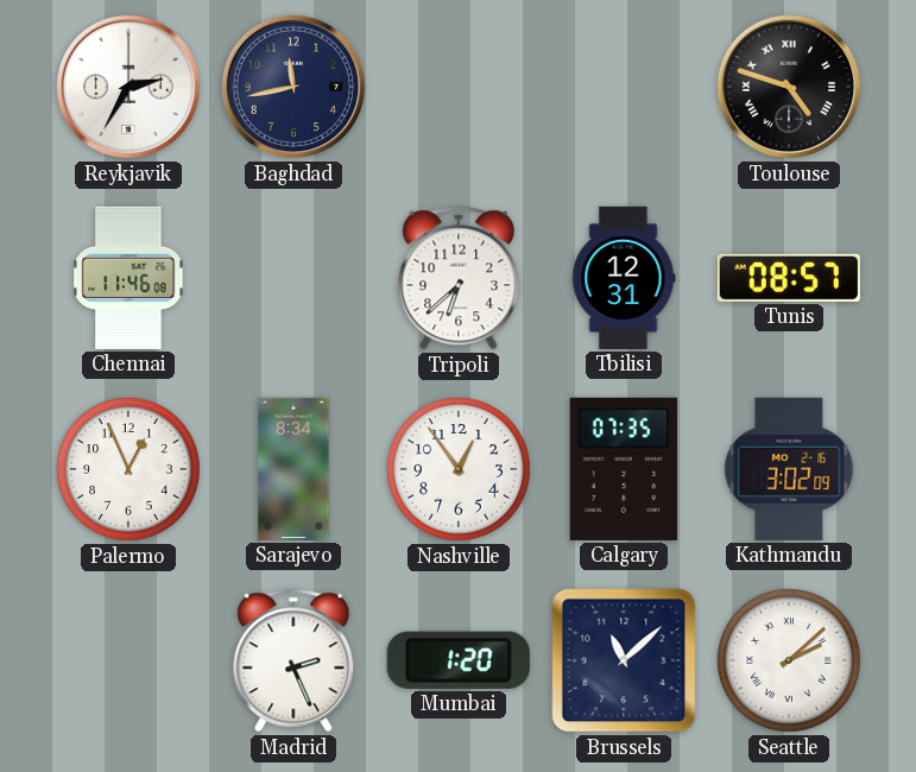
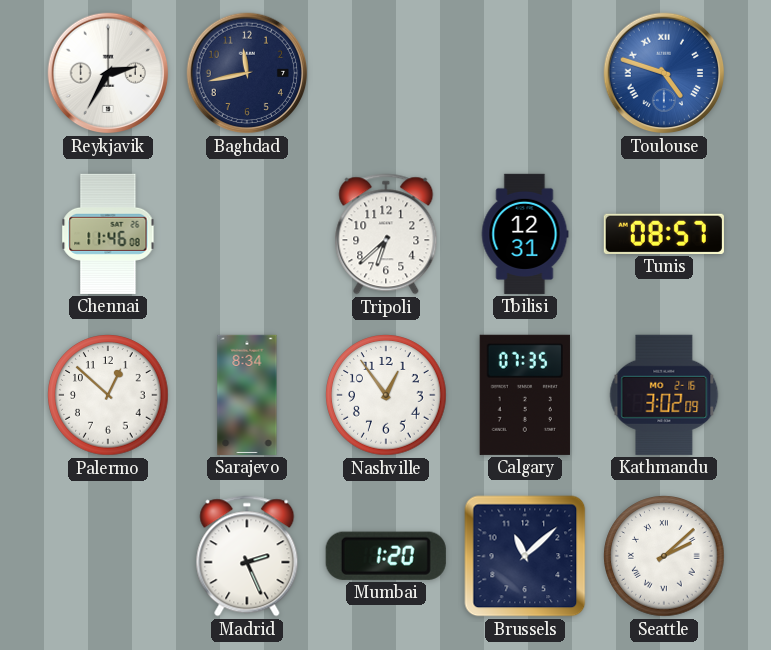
Toulouse dial: black -> blue (664, 73)
Palermo: 12:56 -> 12:52 (108, 395)
